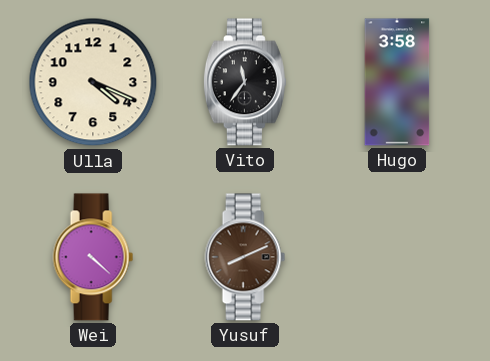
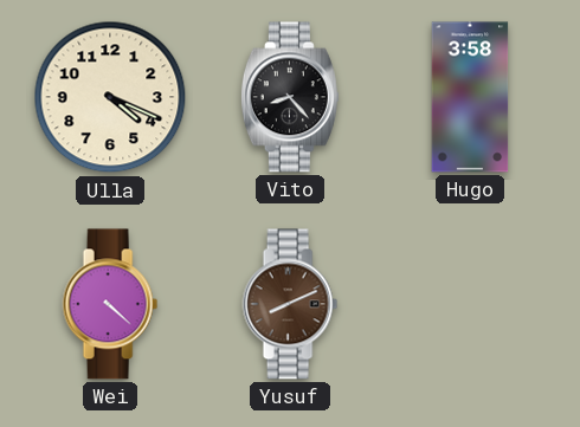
Vito: 11:36 -> 8:23 (290, 97)
